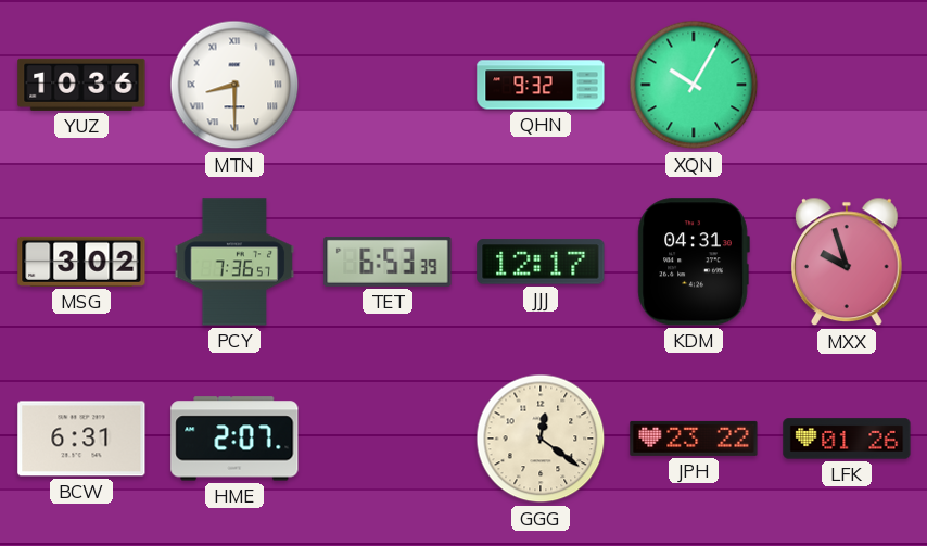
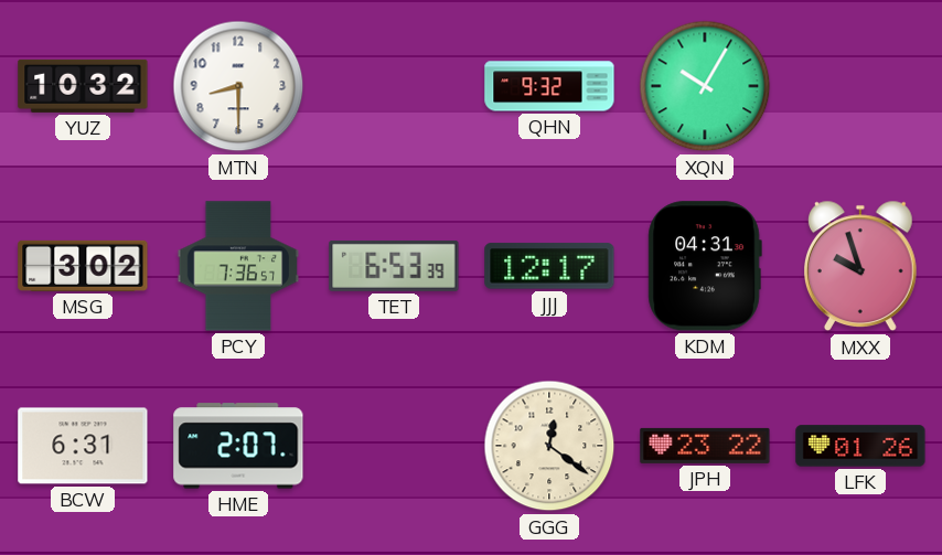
YUZ: 10:36 -> 10:32 (83, 86)
MTN numerals: Roman -> Arabic (238, 86)
